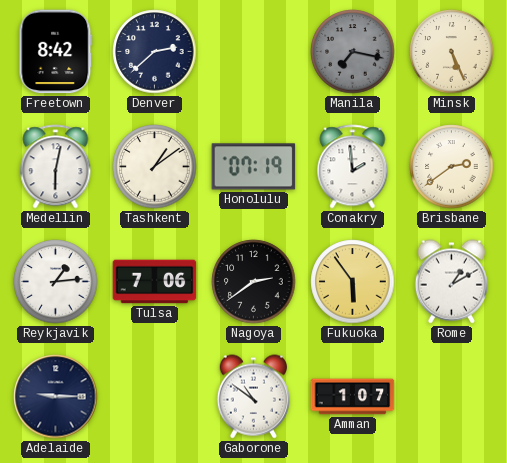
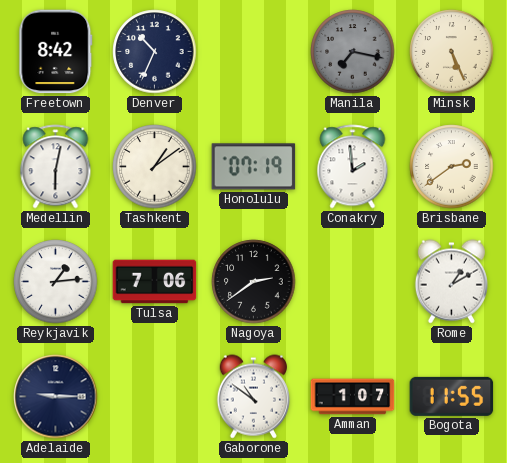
Denver: 2:38 -> 10:34 (155, 52)
Fukuoka: 5:54 -> none (353, 282)
Bogota: none -> 11:55 (452, 396)
